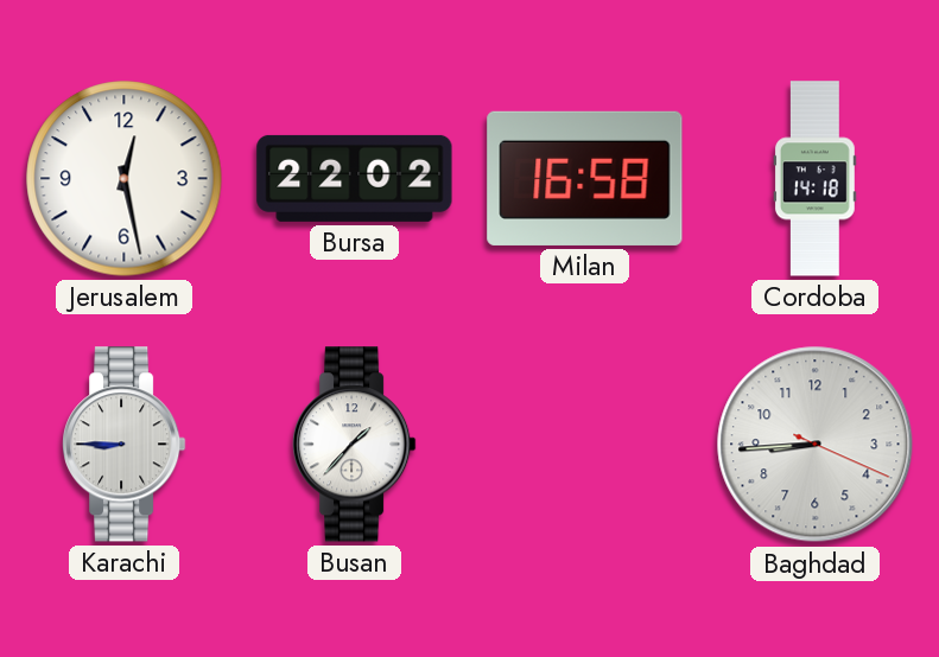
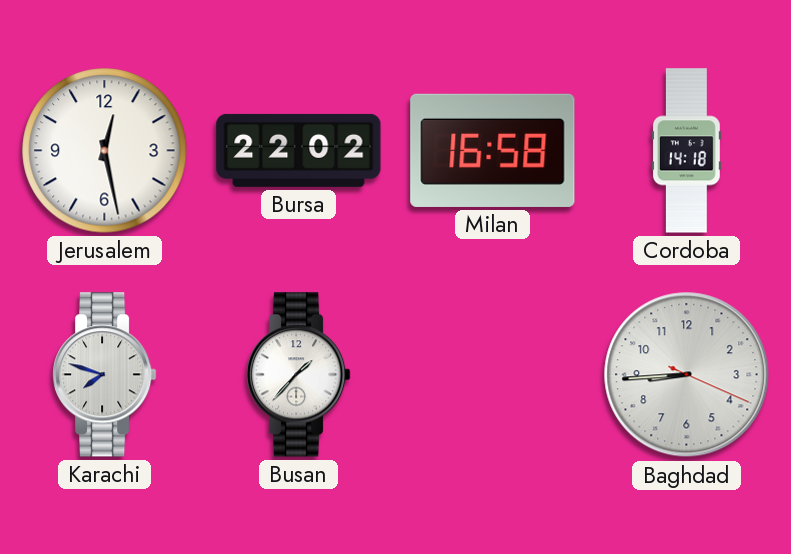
Karachi: 8:45 -> 7:48 (105, 375)
